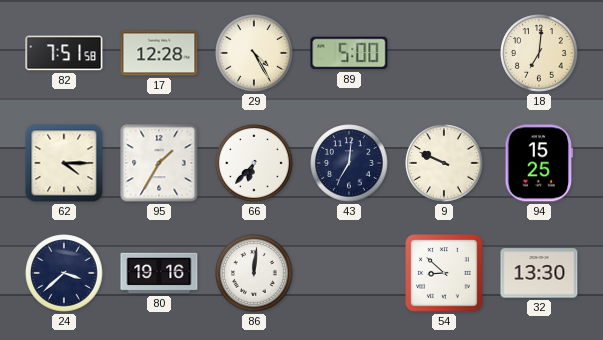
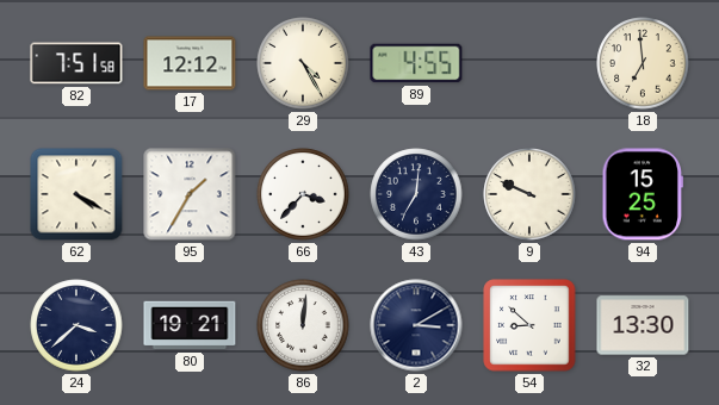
17: 12:28 -> 12:12 (190, 63)
89: 5:00 -> 4:55 (416, 63)
18: 7:01 -> 6:59 (643, 63)
62: 4:15 -> 4:20 (76, 194)
66: 6:37 -> 3:37 (303, 194)
80: 19:16 -> 19:21 (190, 325)
2: none -> 3:10 (416, 325)
